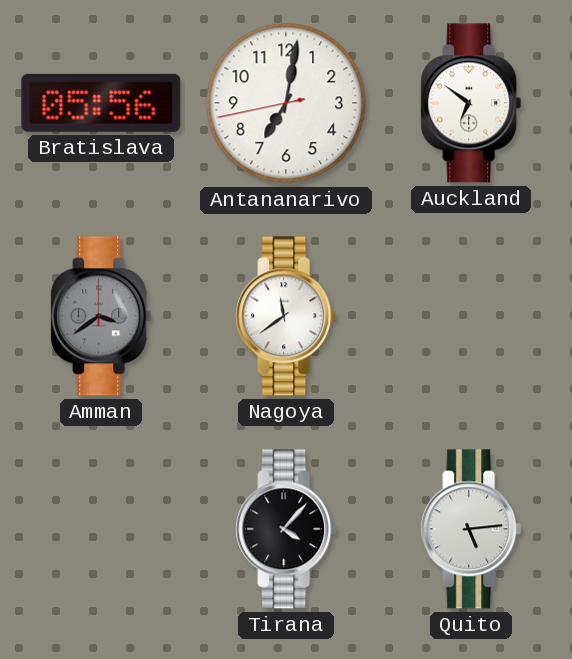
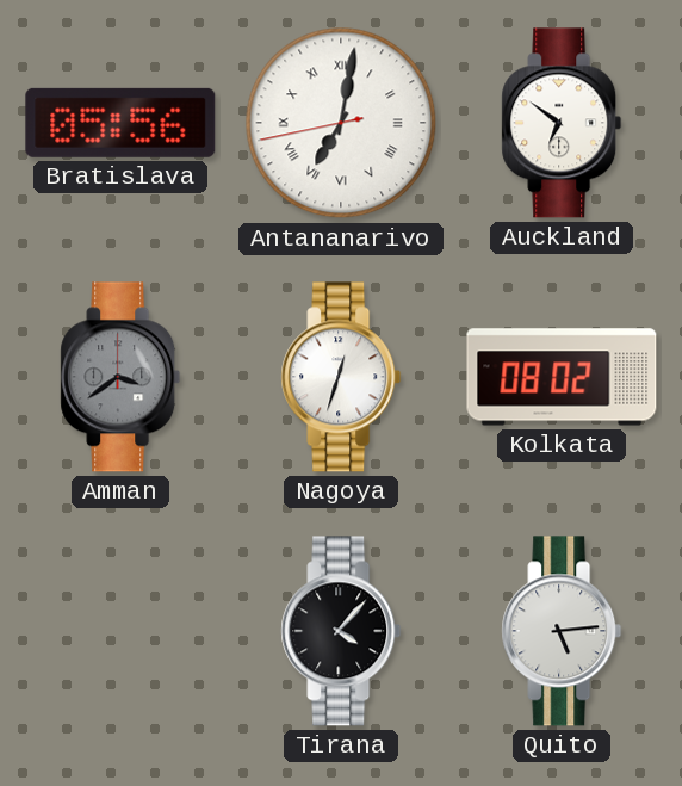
Antananarivo numerals: Arabic -> Roman (341, 123)
Nagoya: 11:39 -> 12:33 (341, 377)
Kolkata: none -> 08:02 (562, 377)
